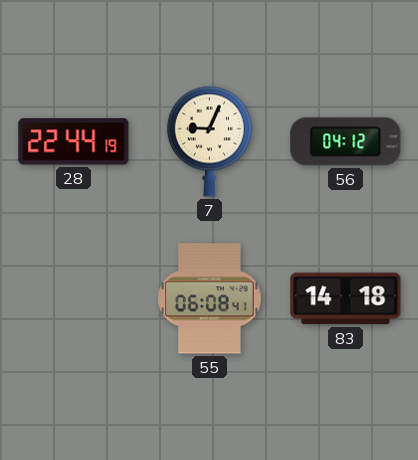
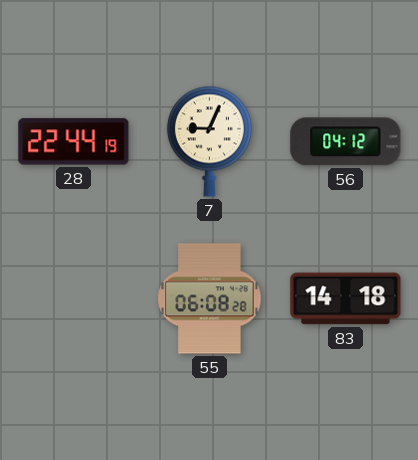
55: 06:08:41 -> 06:08:28 (210, 299)
